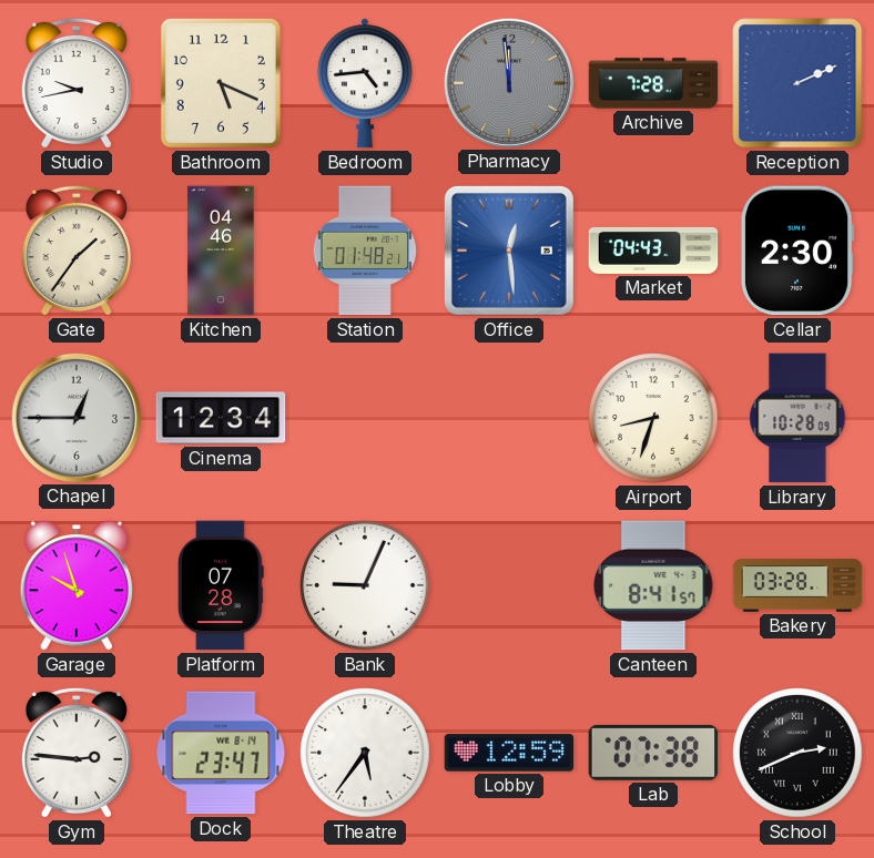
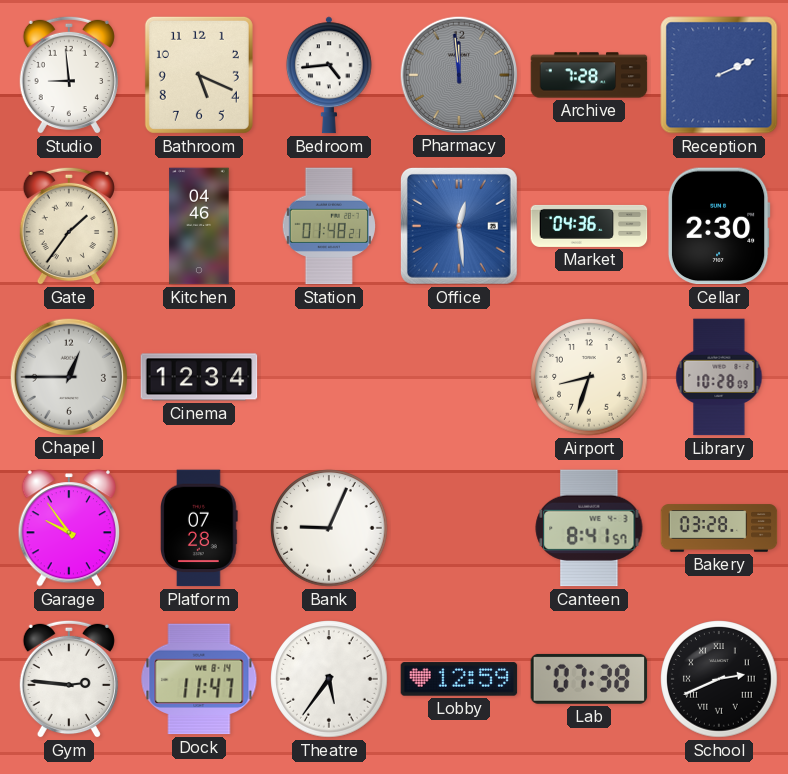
Studio: 9:43 -> 8:59 (69, 75)
Market: 04:43 -> 04:36 (589, 226)
Garage: 9:57 -> 9:54 (68, 528)
Dock: 23:47 -> 11:47 (199, 679)
